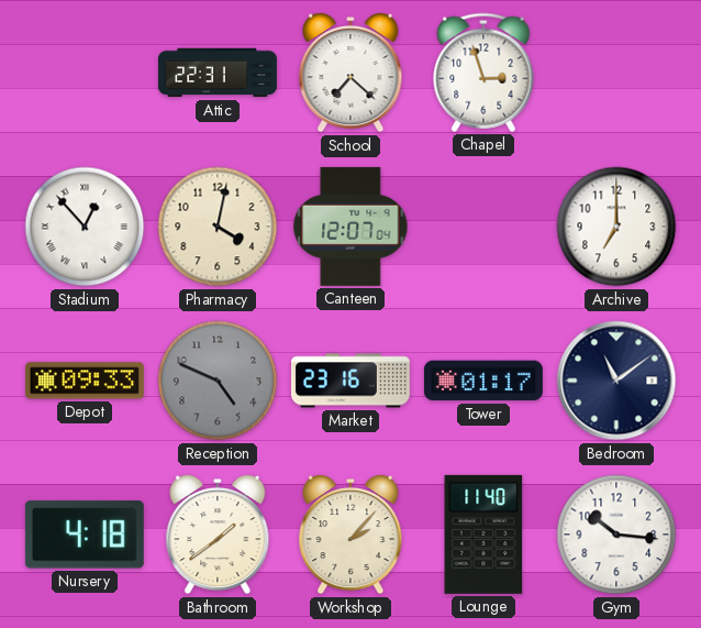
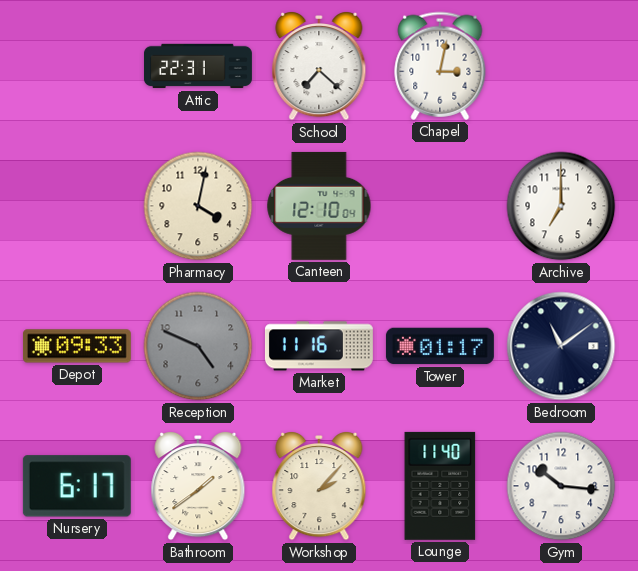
Chapel: 2:57 -> 3:02 (440, 66)
Stadium: 12:53 -> none (85, 227)
Canteen: 12:07 -> 12:10 (319, 206)
Market: 23:16 -> 11:16 (319, 346)
Nursery: 4:18 -> 6:17 (77, 486)
